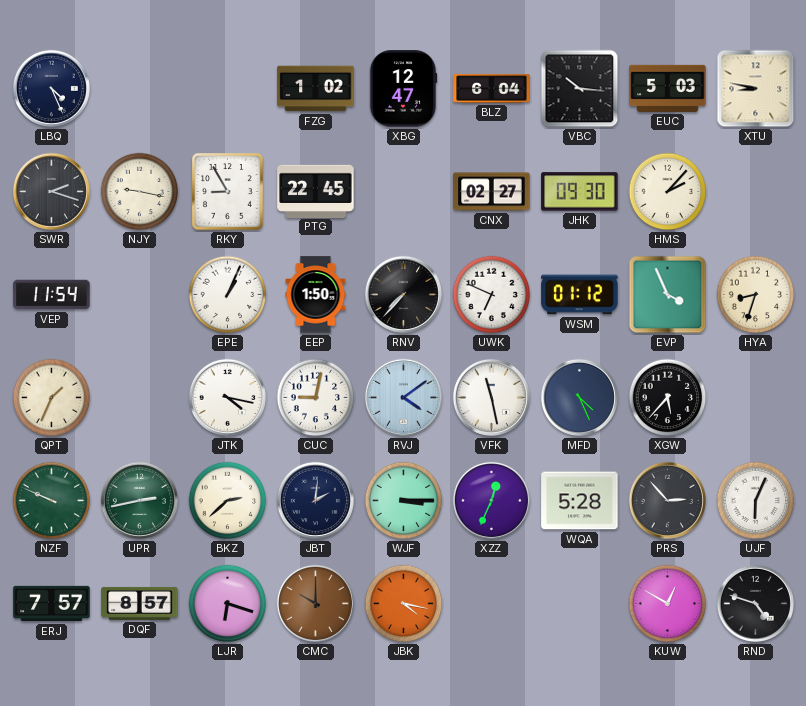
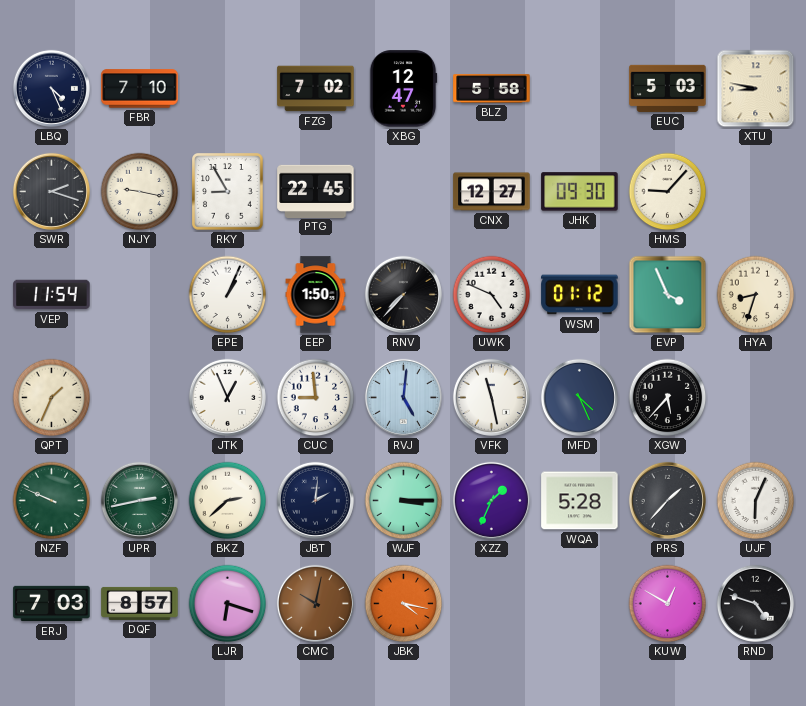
FBR: none -> 7:10 (140, 89)
FZG: 1:02 -> 7:02 (316, 89)
BLZ: 6:04 -> 5:58 (492, 89)
VBC: 10:16 -> none (580, 89)
CNX: 02:27 -> 12:27 (492, 192)
HMS: 2:07 -> 9:07 (668, 192)
UWK: 6:49 -> 4:49 (492, 295)
JTK: 4:17 -> 12:56 (227, 397)
CUC: 9:02 -> 8:59 (316, 398)
RVJ: 4:09 -> 5:01 (403, 397)
XZZ: 12:34 -> 1:34 (491, 500)
PRS: 2:53 -> 1:37 (667, 500)
ERJ: 7:57 -> 7:03 (52, 604)
CMC: 10:00 -> 10:02 (315, 603)
